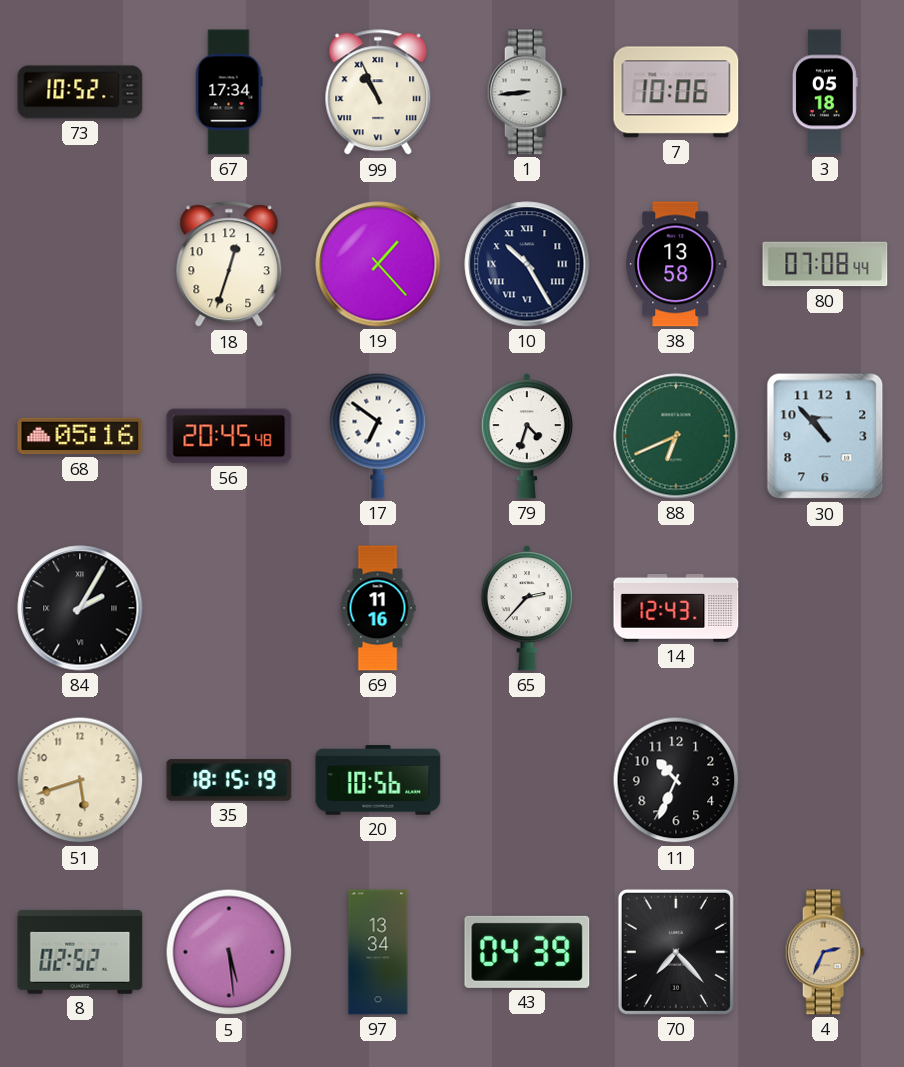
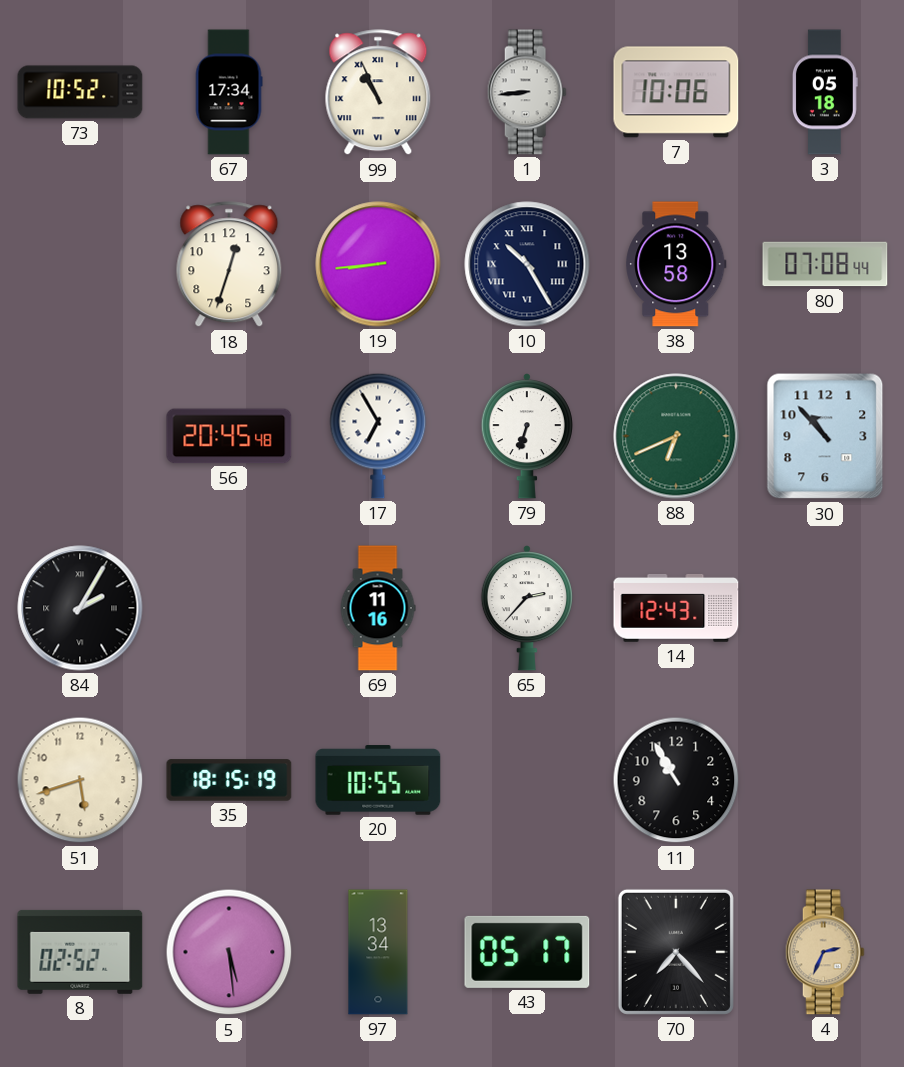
19: 1:23 -> 8:44 (378, 264)
68: 05:16 -> none (80, 436)
17: 6:51 -> 6:55 (378, 436)
79: 4:33 -> 6:33 (527, 436)
20: 10:56 -> 10:55 (378, 780)
11: 10:34 -> 10:55 (676, 780)
43: 04:39 -> 05:17 (527, 952)
